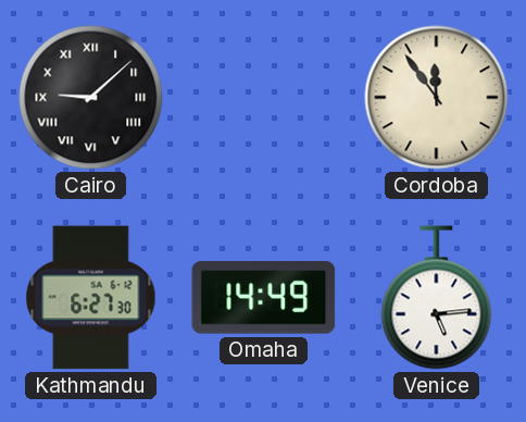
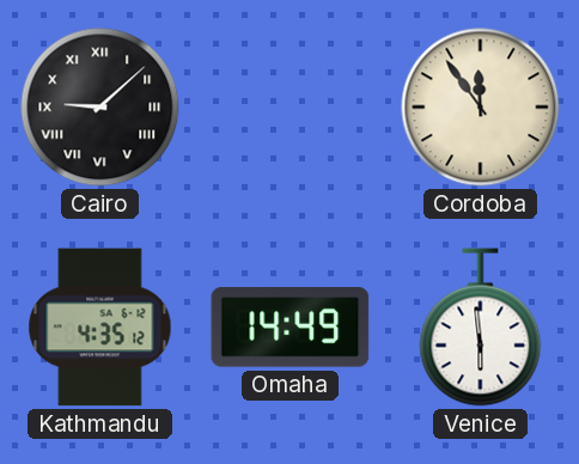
Kathmandu: 6:27 -> 4:35 (100, 328)
Venice: 5:14 -> 5:59 (481, 328)
